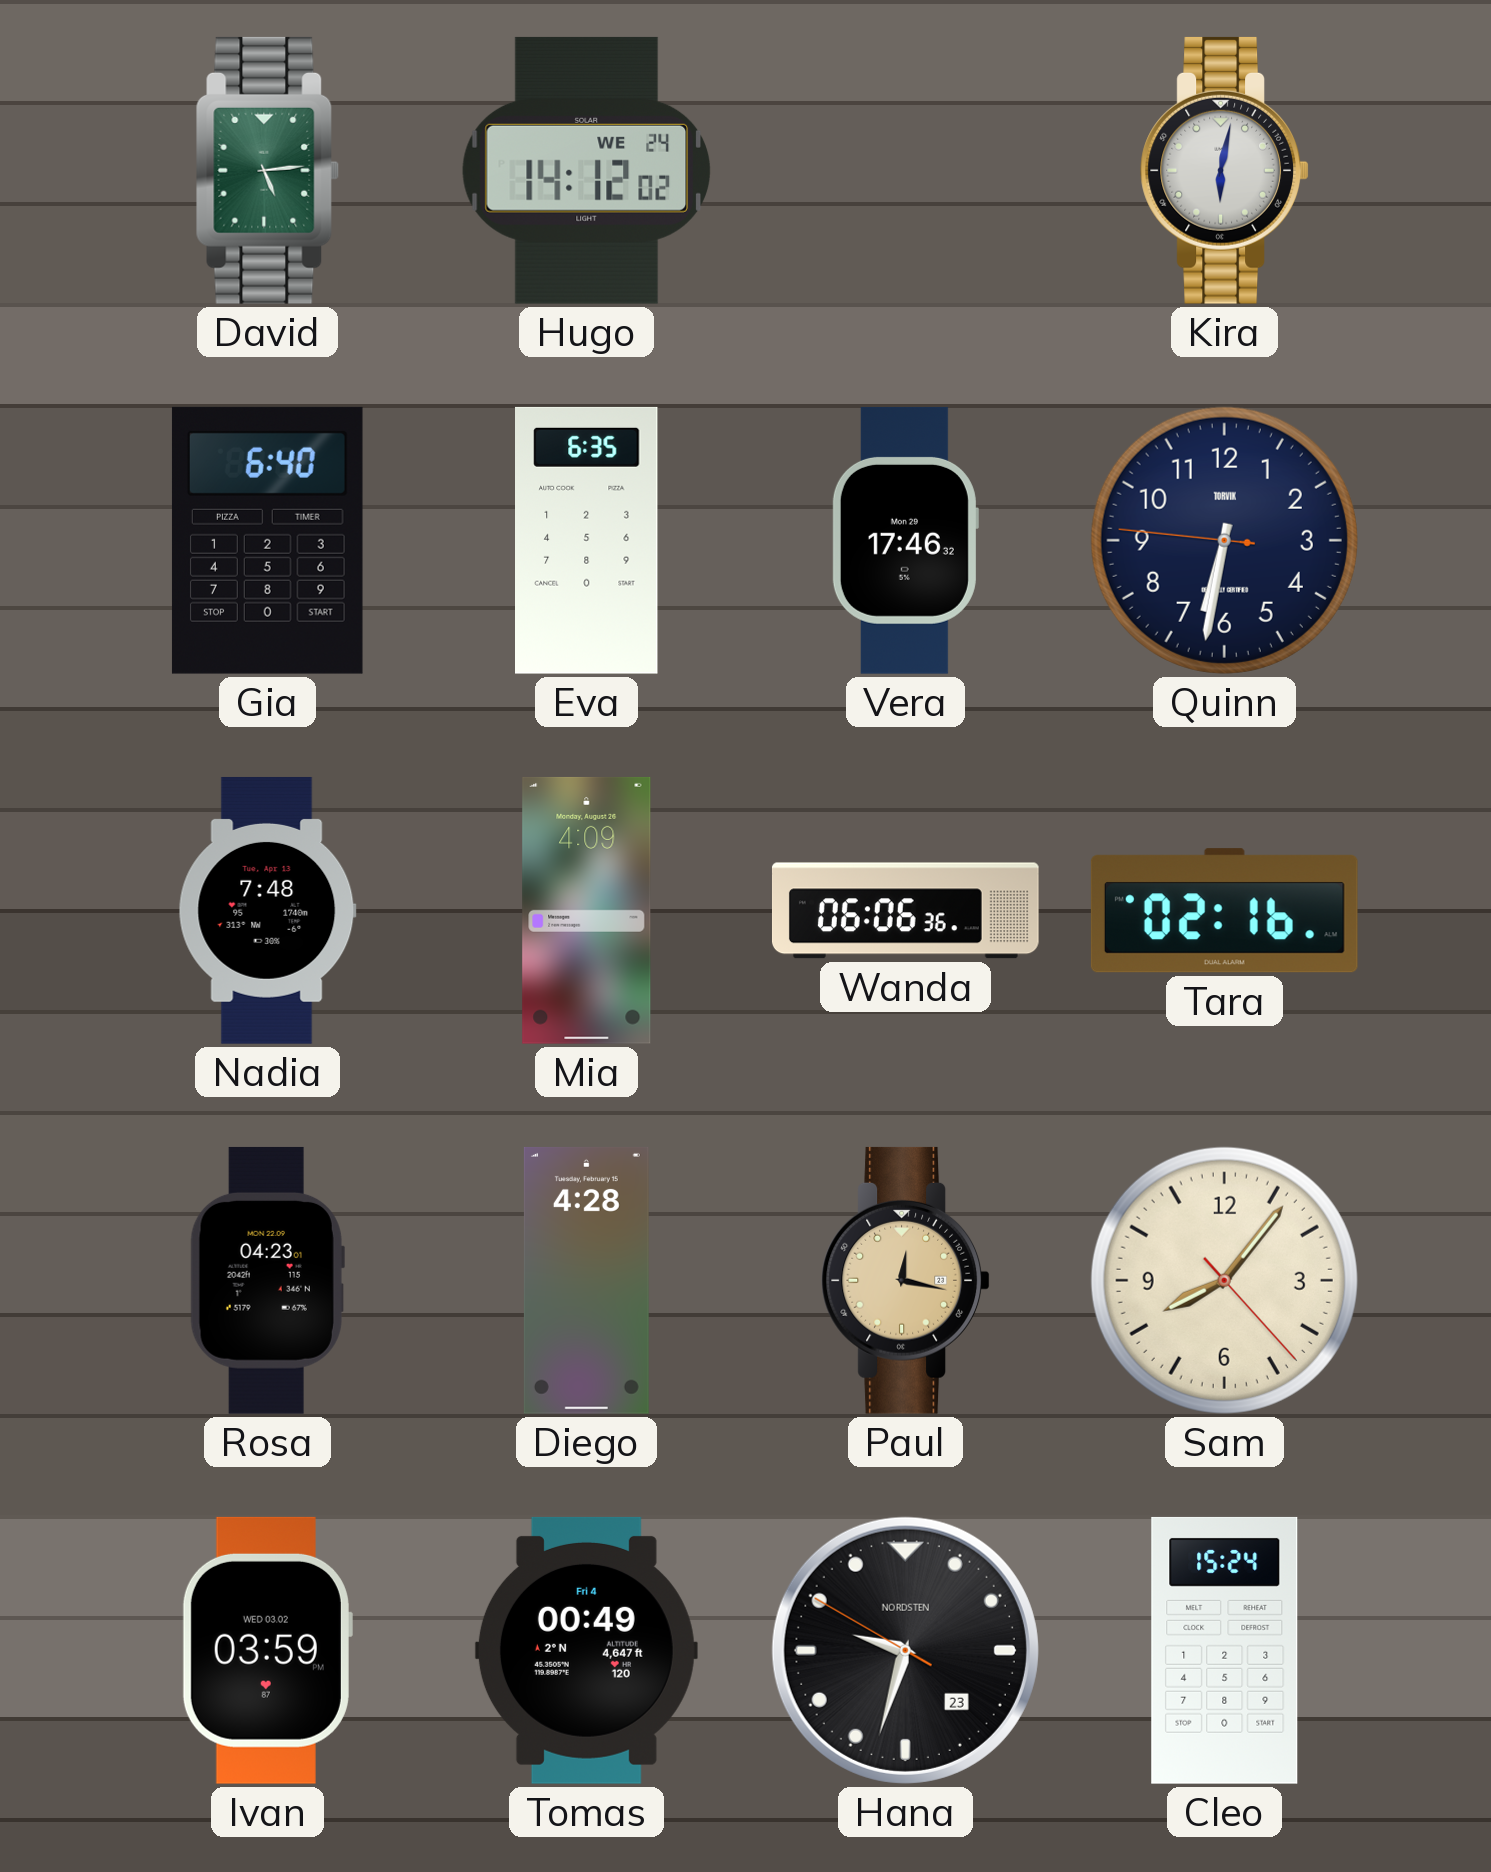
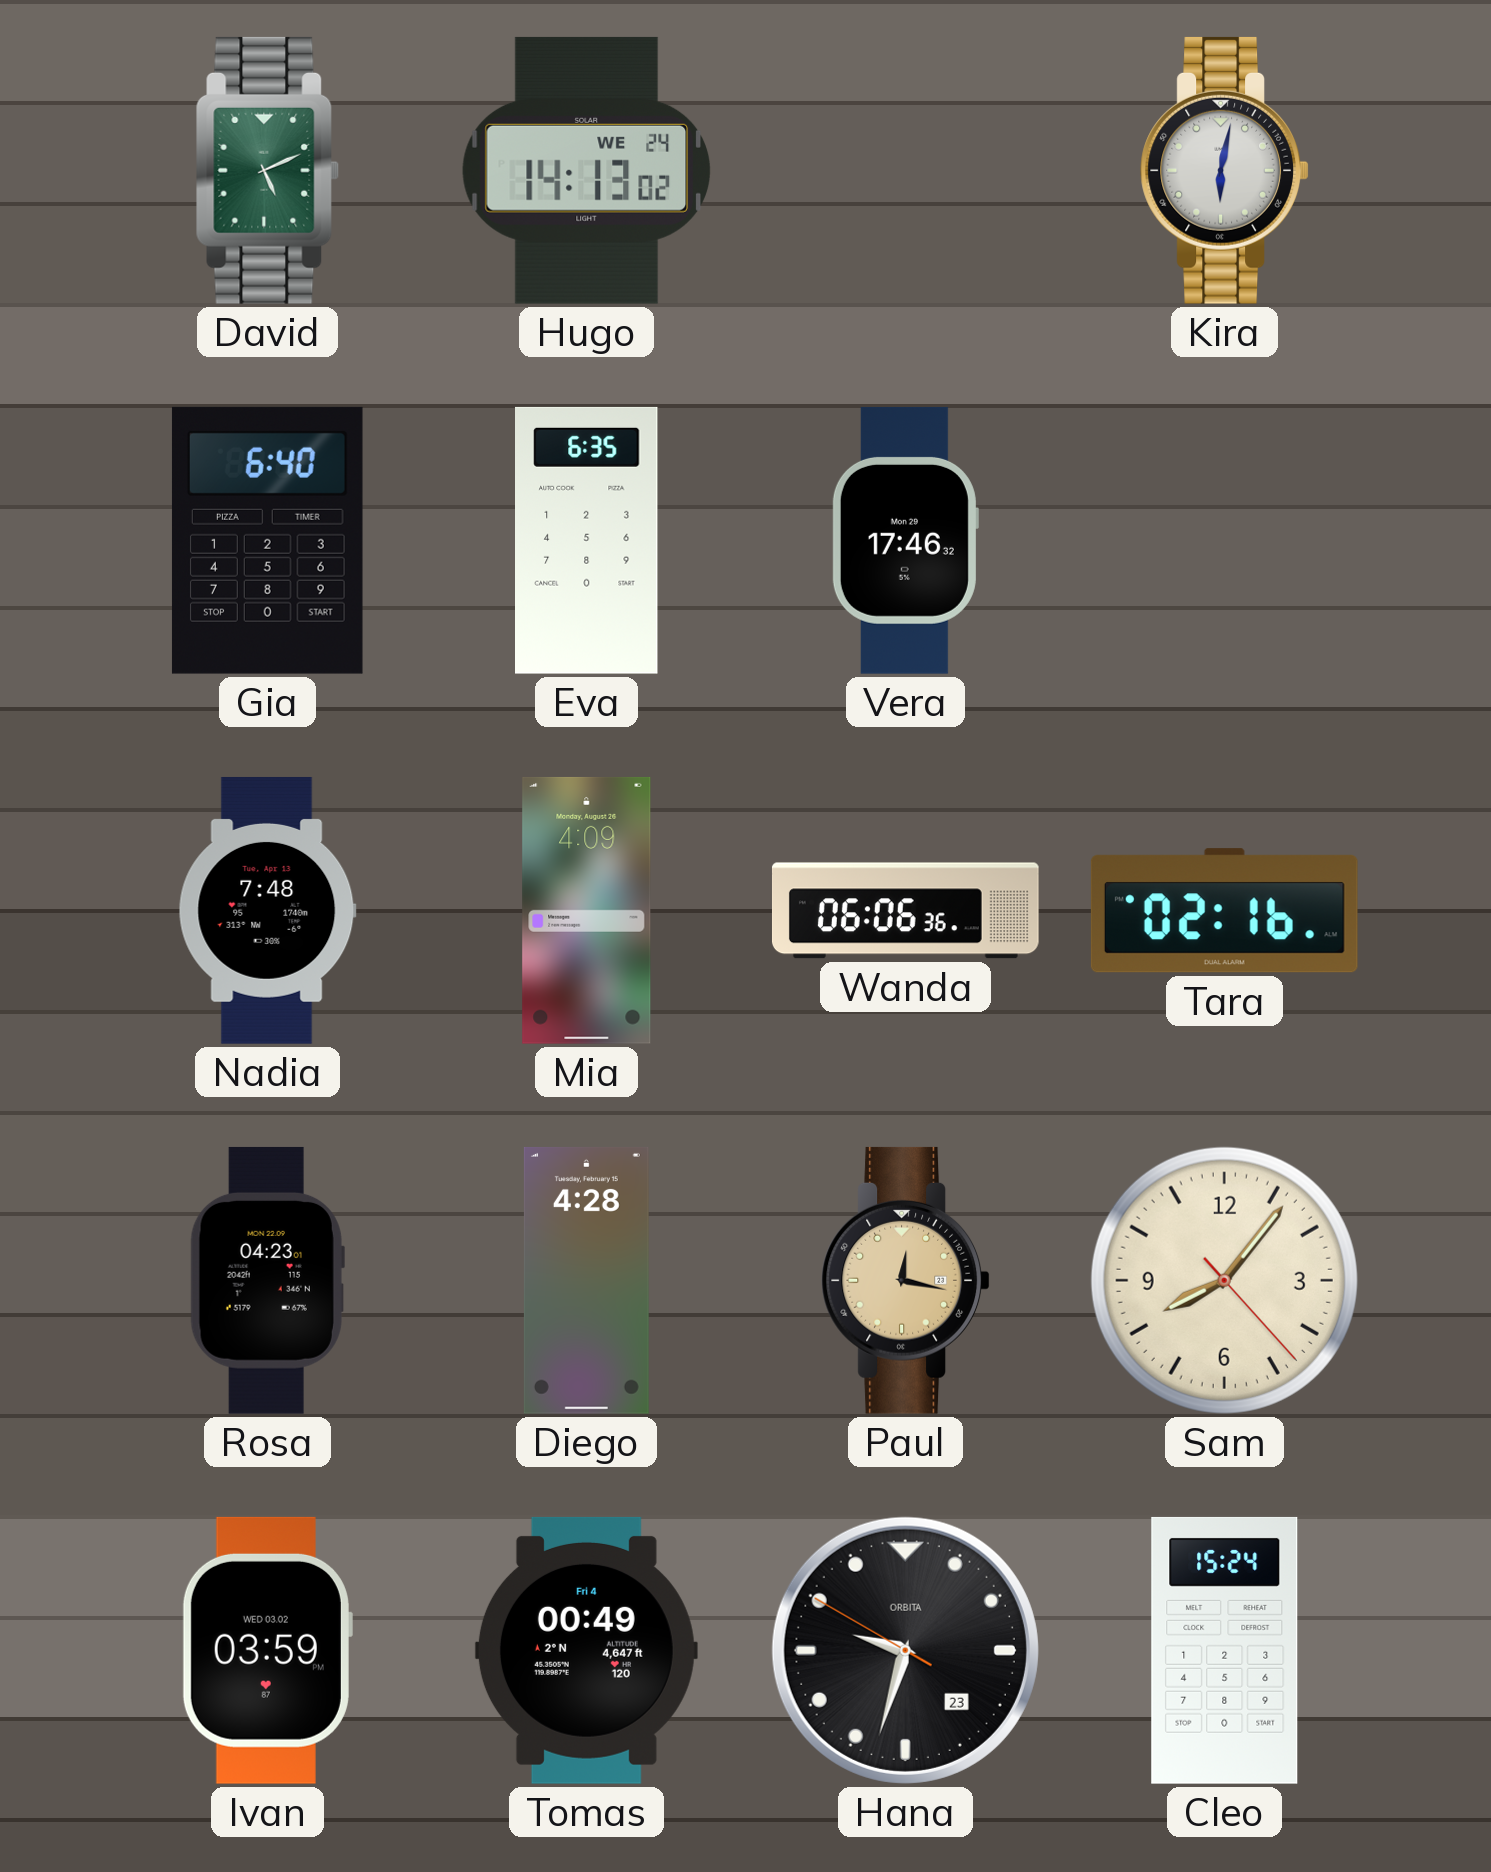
David: 5:14 -> 5:11 (268, 170)
Hugo: 14:12 -> 14:13 (586, 170)
Quinn: 6:31 -> none (1224, 540)
Hana brand: NORDSTEN -> ORBITA (905, 1650)
